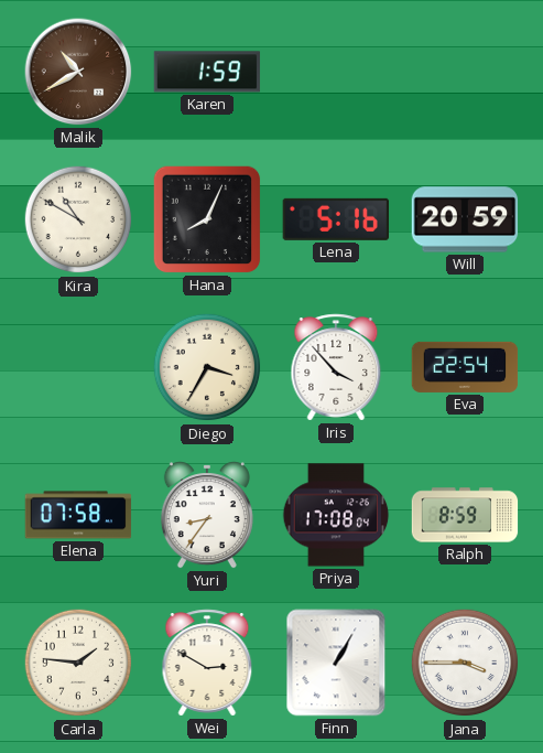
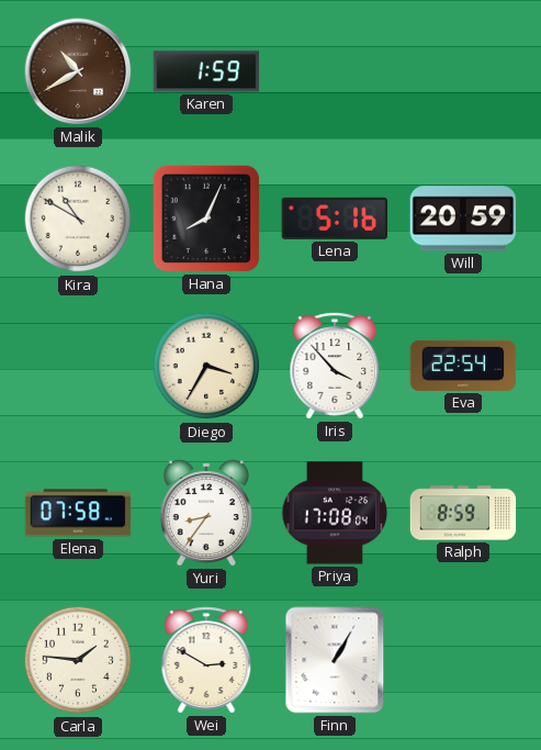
Jana: 3:45 -> none (465, 663)
